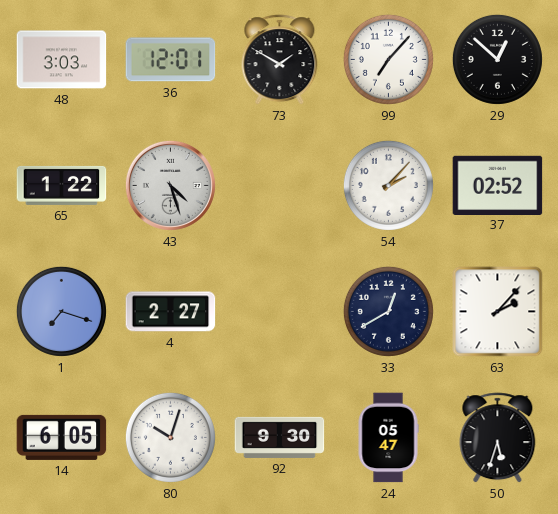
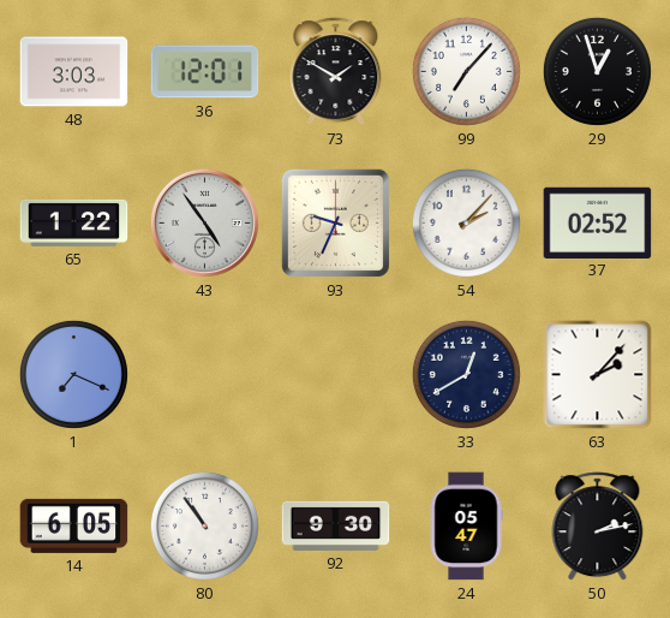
29: 12:52 -> 12:57 (597, 71)
43: 4:27 -> 4:54 (204, 222)
93: none -> 9:34 (335, 222)
1: 7:18 -> 7:19 (73, 374)
4: 2:27 -> none (171, 312)
80: 10:03 -> 10:54 (204, 525)
50: 5:33 -> 2:13 (598, 527)
